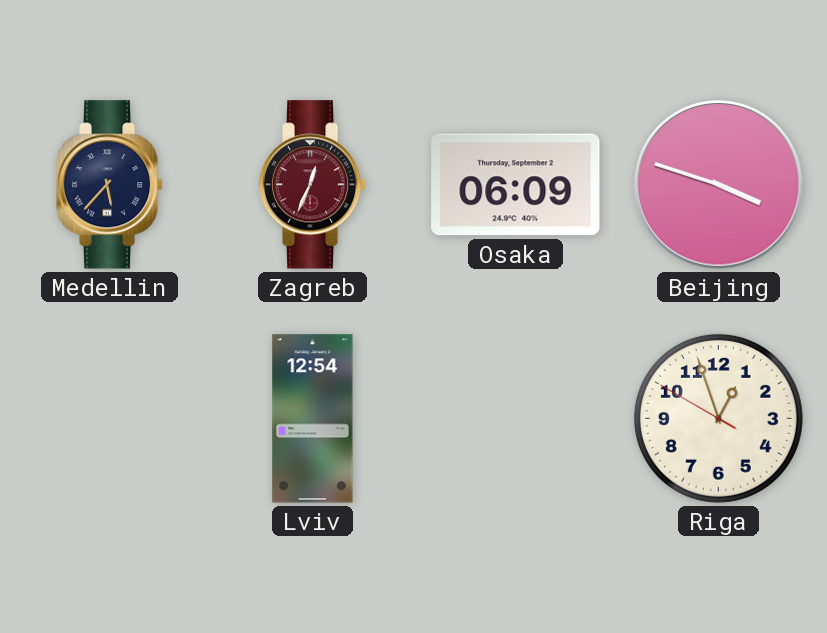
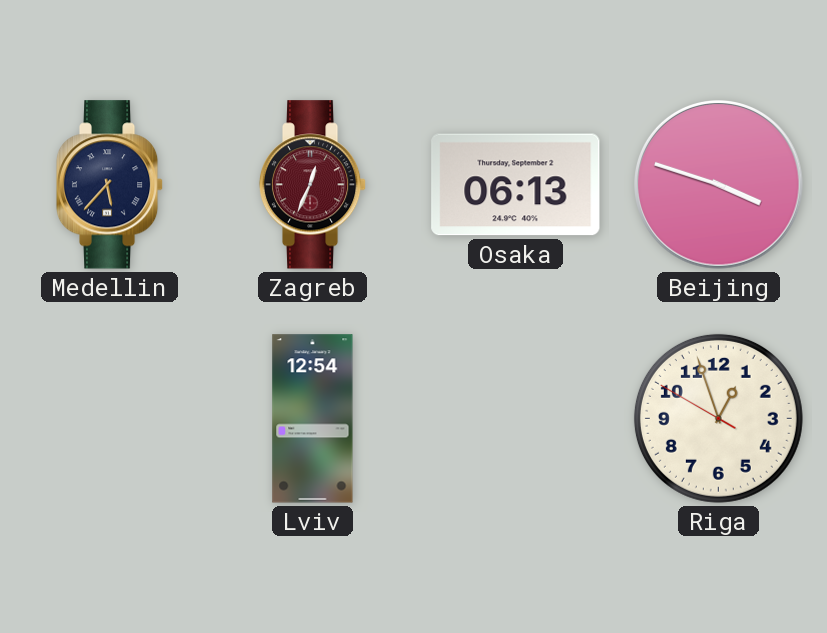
Osaka: 06:09 -> 06:13 (516, 185)
